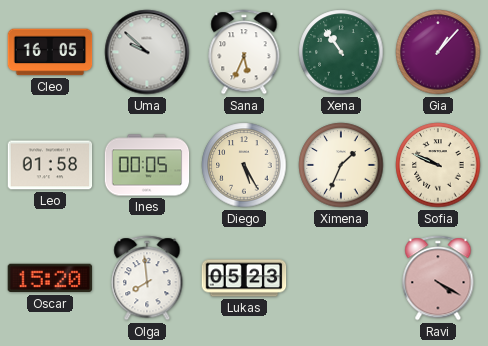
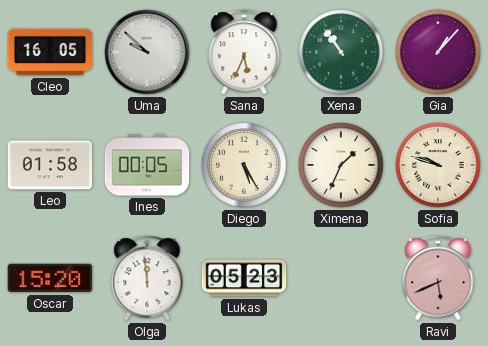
Sofia: 9:49 -> 9:48 (438, 165)
Olga: 7:59 -> 11:59 (147, 278)
Ravi: 4:20 -> 5:41 (438, 278)
